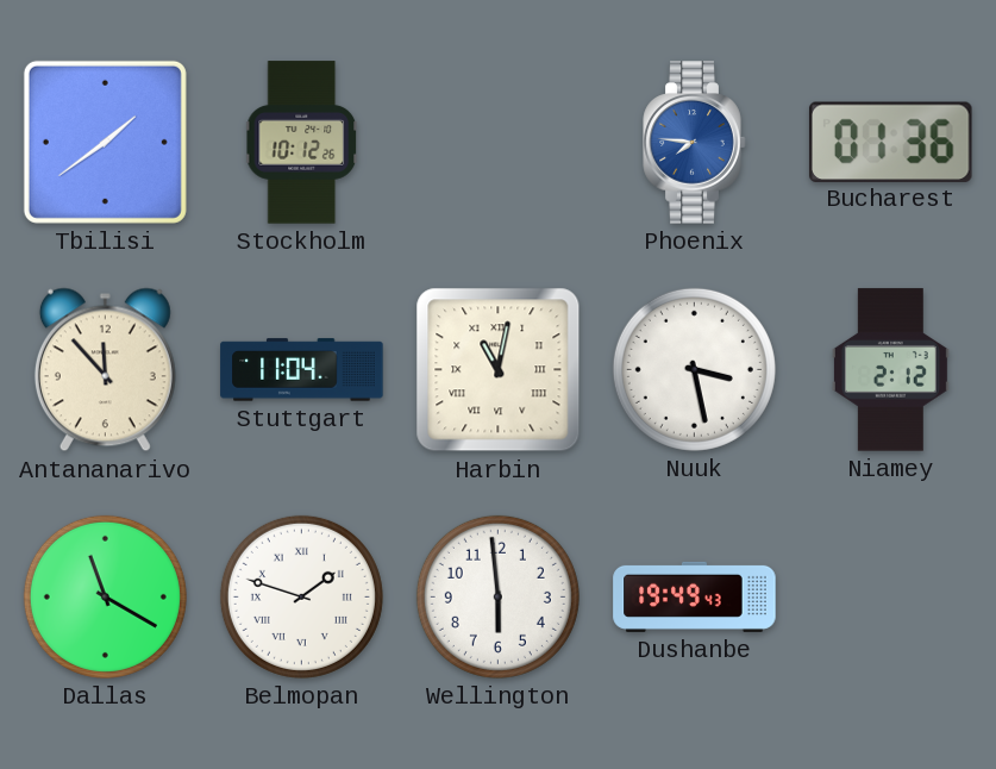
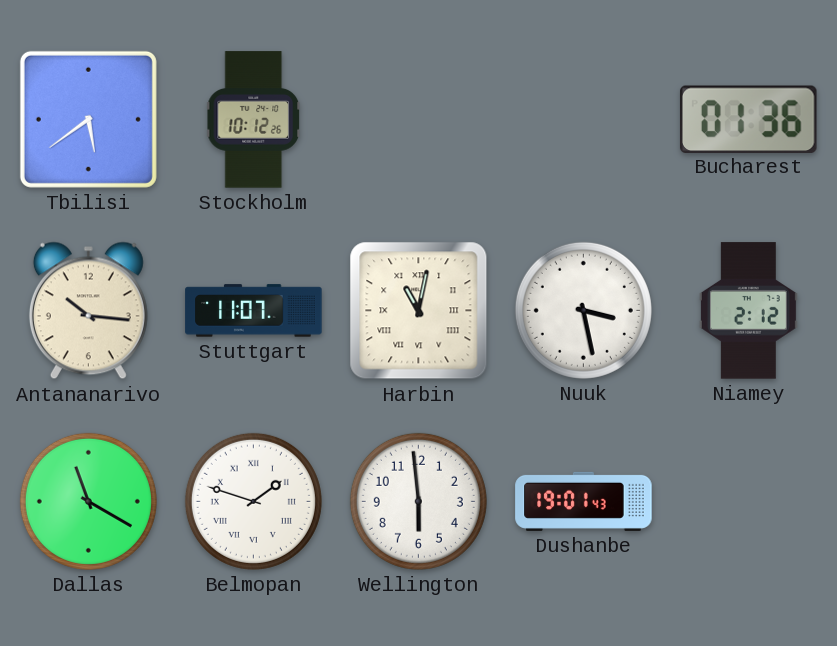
Tbilisi: 1:39 -> 5:39 (88, 119)
Phoenix: 7:46 -> none (695, 143)
Antananarivo: 11:53 -> 10:16 (88, 311)
Stuttgart: 11:04 -> 11:07 (254, 311)
Dushanbe: 19:49 -> 19:01 (584, 501)
